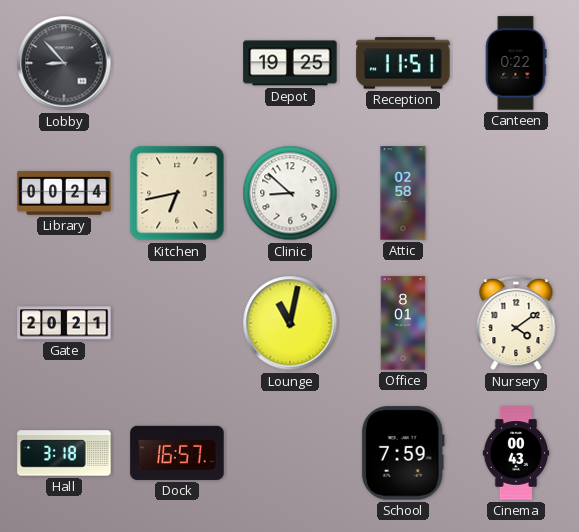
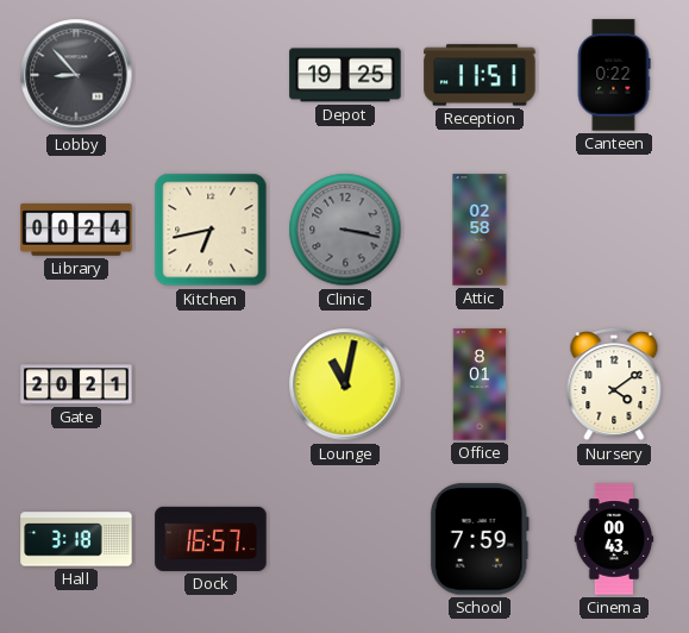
Clinic: 8:52 -> 3:17 (345, 230)
Clinic dial: white -> grey (345, 230)
